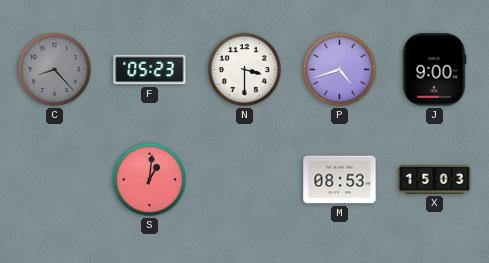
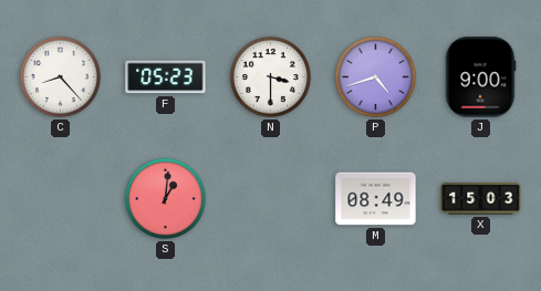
C dial: grey -> white (60, 76)
M: 08:53 -> 08:49 (376, 199)
